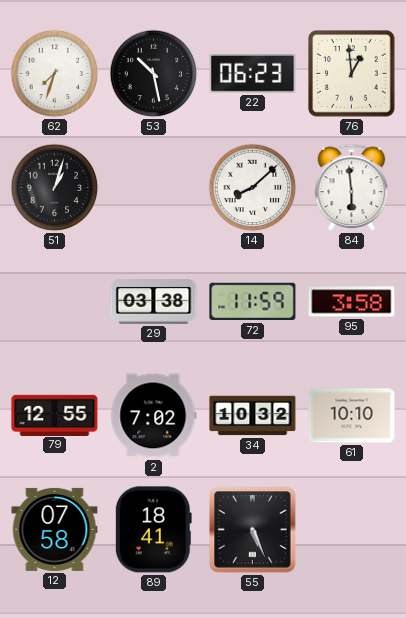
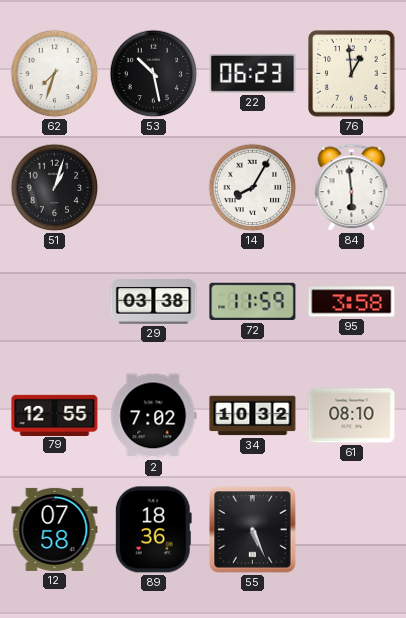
14: 8:08 -> 8:05 (253, 188)
61: 10:10 -> 08:10 (352, 416)
89: 18:41 -> 18:36 (153, 530)
